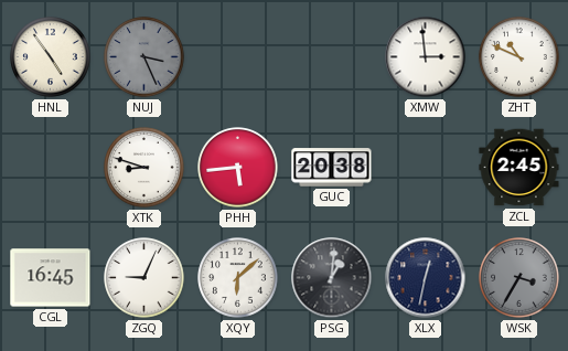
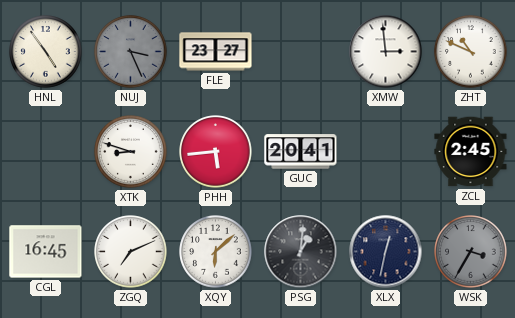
FLE: none -> 23:27 (216, 52)
GUC: 20:38 -> 20:41 (301, 152)
ZGQ: 9:04 -> 7:11 (131, 252)
